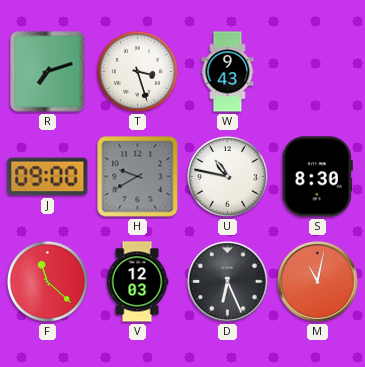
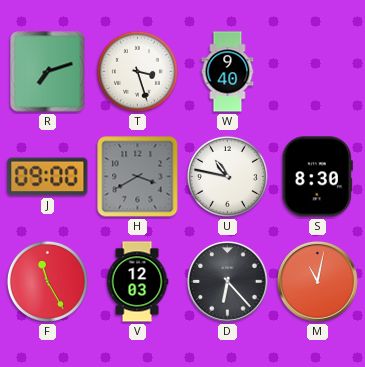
W: 9:43 -> 9:40 (228, 72)
H: 9:40 -> 3:40 (138, 177)
F: 11:22 -> 11:25 (47, 281)
D: 6:26 -> 6:23 (228, 282)
